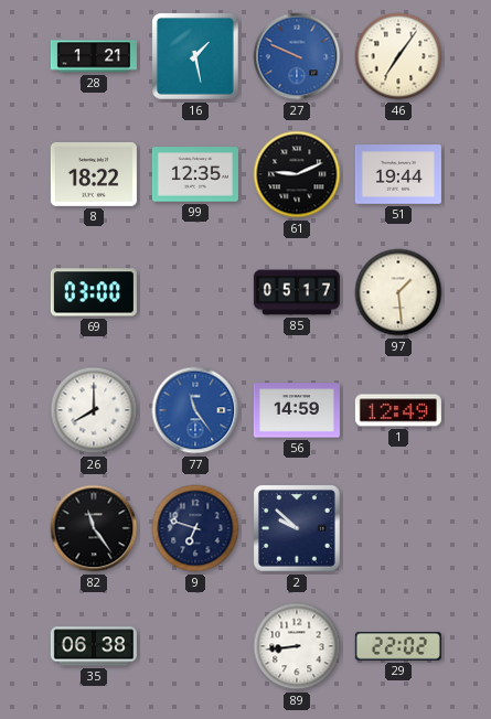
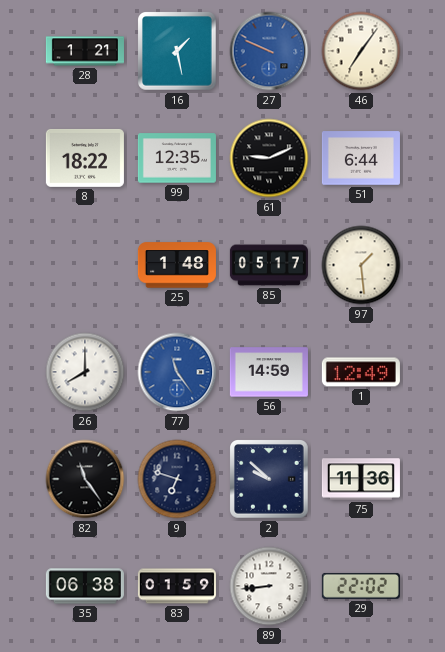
51: 19:44 -> 6:44 (361, 158)
69: 03:00 -> none (94, 292)
25: none -> 1:48 (177, 265)
75: none -> 11:36 (361, 479)
83: none -> 01:59 (177, 586)
